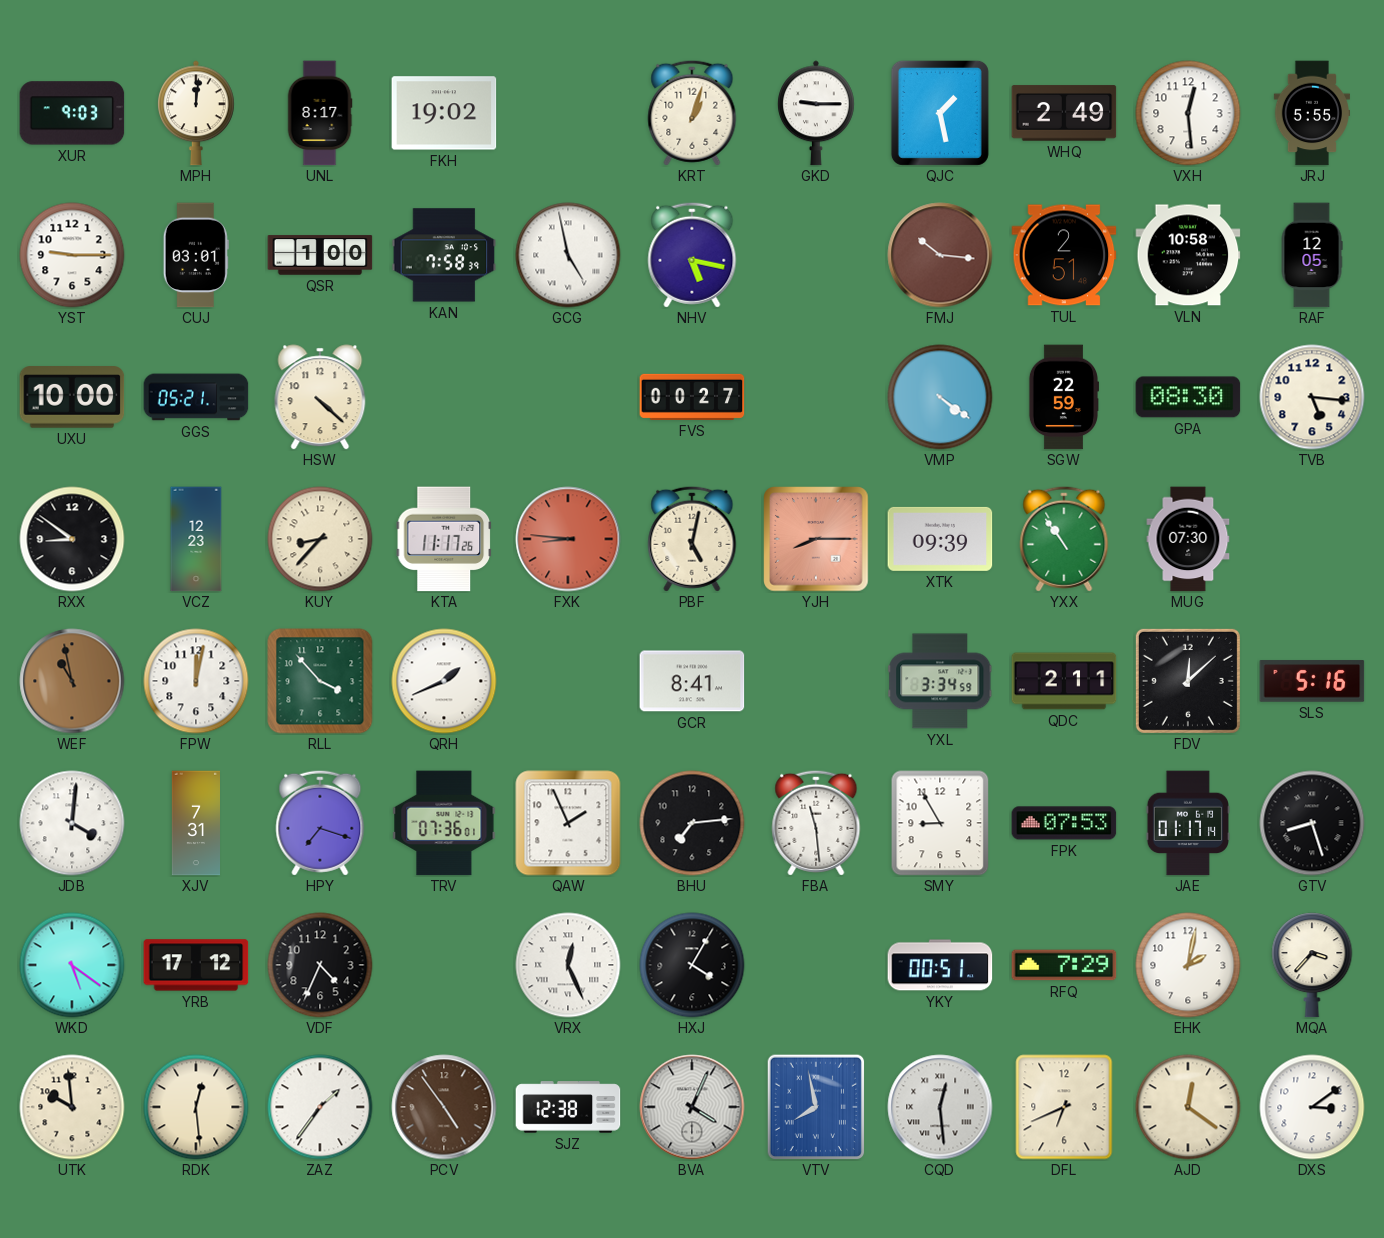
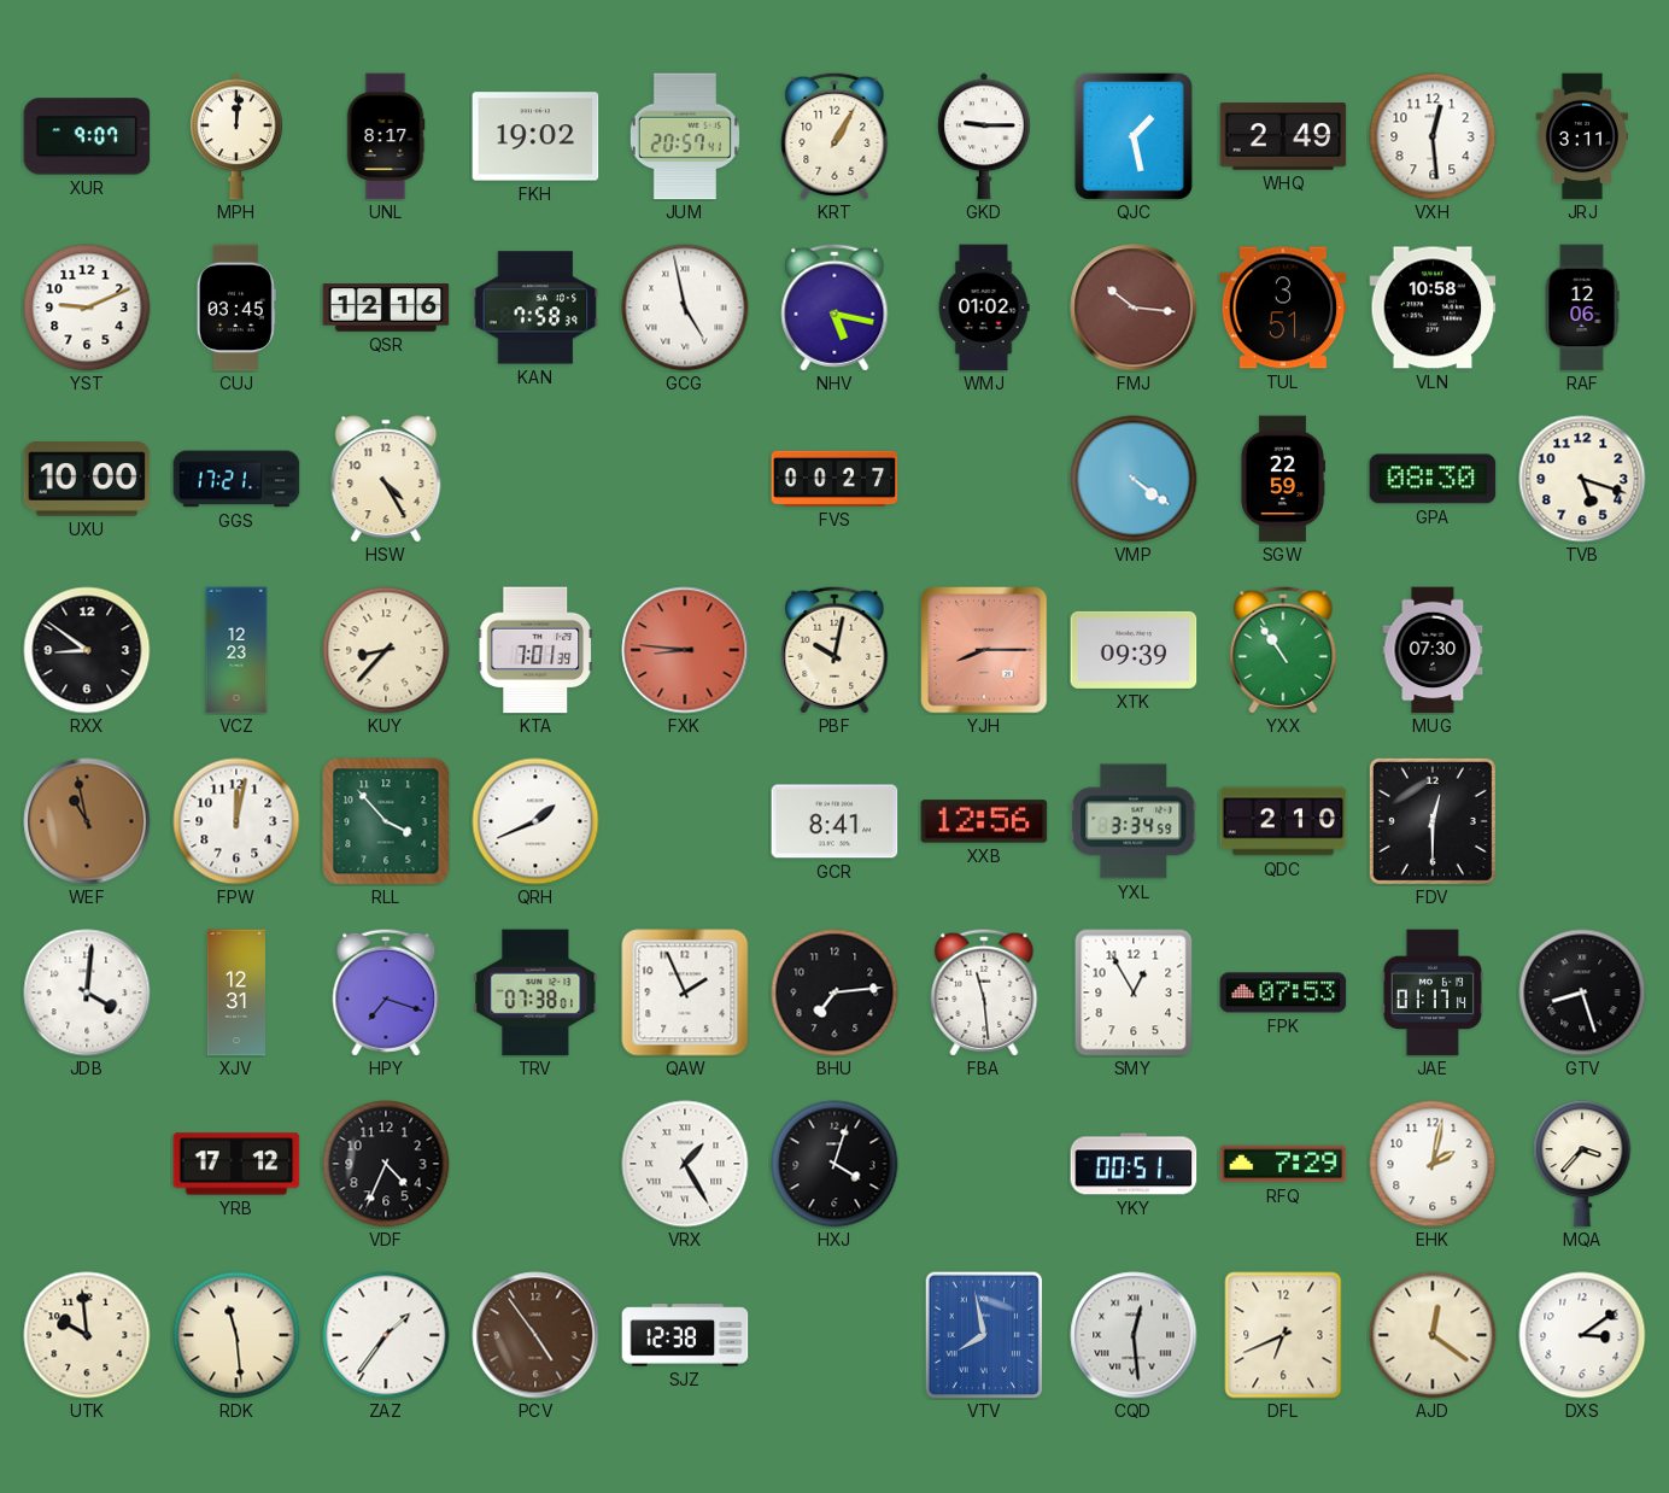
XUR: 9:03 -> 9:07 (87, 136)
JUM: none -> 20:57 (685, 136)
KRT: 1:03 -> 1:05 (834, 136)
JRJ: 5:55 -> 3:11 (1581, 136)
YST: 9:15 -> 9:11 (87, 308)
CUJ: 03:01 -> 03:45 (236, 308)
QSR: 1:00 -> 12:16 (386, 308)
WMJ: none -> 01:02 (984, 308)
TUL: 2:51 -> 3:51 (1283, 308)
RAF: 12:05 -> 12:06 (1582, 308)
GGS: 05:21 -> 17:21 (236, 479)
HSW: 4:22 -> 4:25 (386, 479)
TVB: 5:16 -> 5:18 (1582, 479)
KTA: 11:17 -> 7:01 (534, 650)
PBF: 5:02 -> 10:02 (834, 650)
XXB: none -> 12:56 (984, 821)
QDC: 2:11 -> 2:10 (1283, 821)
FDV: 12:08 -> 12:30 (1433, 821)
SLS: 5:16 -> none (1312, 681)
XJV: 7:31 -> 12:31 (235, 993)
TRV: 07:36 -> 07:38 (535, 993)
SMY: 8:55 -> 12:55 (1134, 993)
WKD: 5:21 -> none (72, 965)
VRX: 12:26 -> 1:25 (685, 1164)
HXJ: 4:05 -> 4:03 (834, 1164)
RDK: 12:29 -> 11:29 (236, 1335)
BVA: 4:04 -> none (692, 1107)
